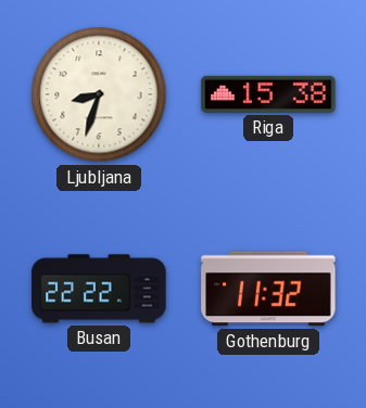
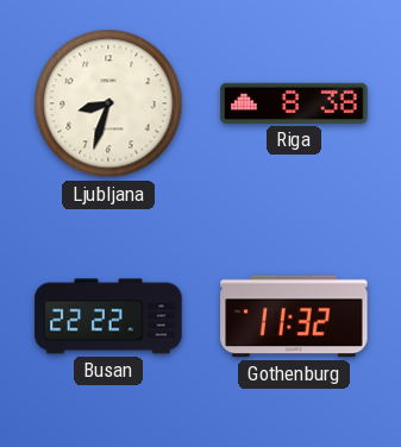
Riga: 15:38 -> 8:38 (294, 103)
